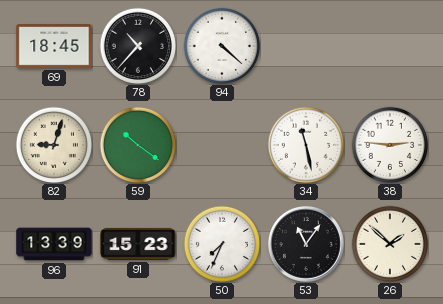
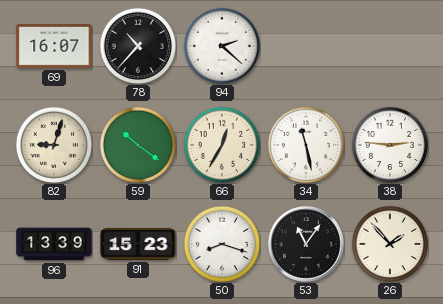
69: 18:45 -> 16:07 (54, 46)
94: 4:22 -> 2:22 (221, 45)
66: none -> 12:35 (221, 144)
50: 7:34 -> 8:18 (221, 243)
26: 1:52 -> 1:53 (389, 243)
